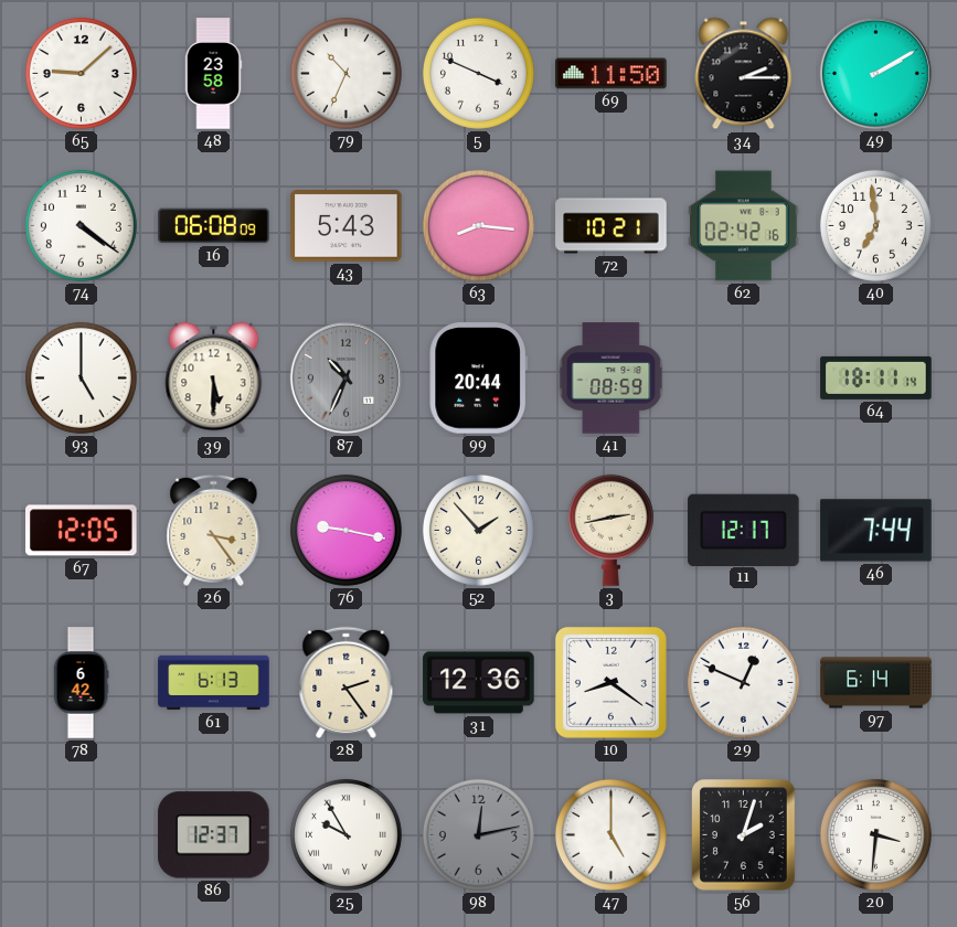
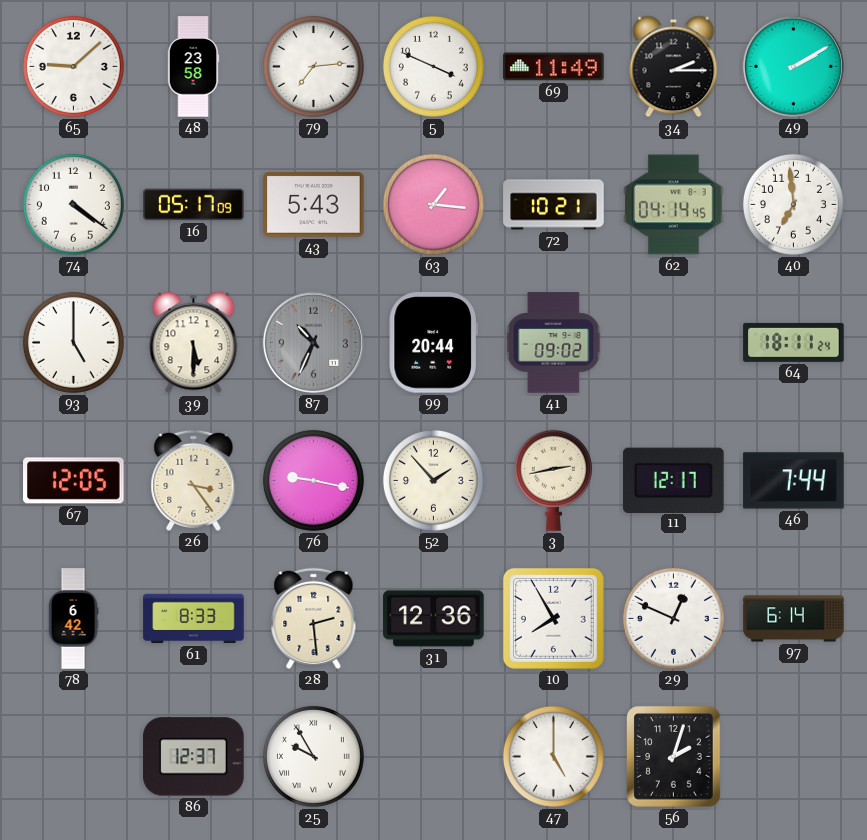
79: 10:34 -> 7:14 (313, 66)
69: 11:50 -> 11:49 (554, 67)
16: 06:08 -> 05:17 (194, 205)
63: 8:16 -> 1:16 (433, 204)
62: 02:42 -> 04:14 (674, 205)
41: 08:59 -> 09:02 (554, 343)
64: 18:11:14 -> 18:11:24 (794, 342)
61: 6:13 -> 8:33 (194, 619)
28: 2:24 -> 2:29 (314, 618)
10: 8:21 -> 7:55 (553, 618)
98: 12:13 -> none (478, 834)
20: 3:31 -> none (875, 834)
